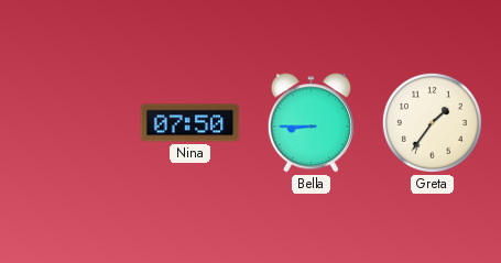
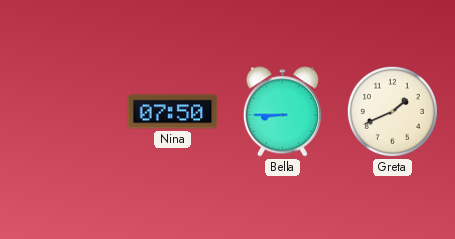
Greta: 1:36 -> 1:41 (392, 111)
